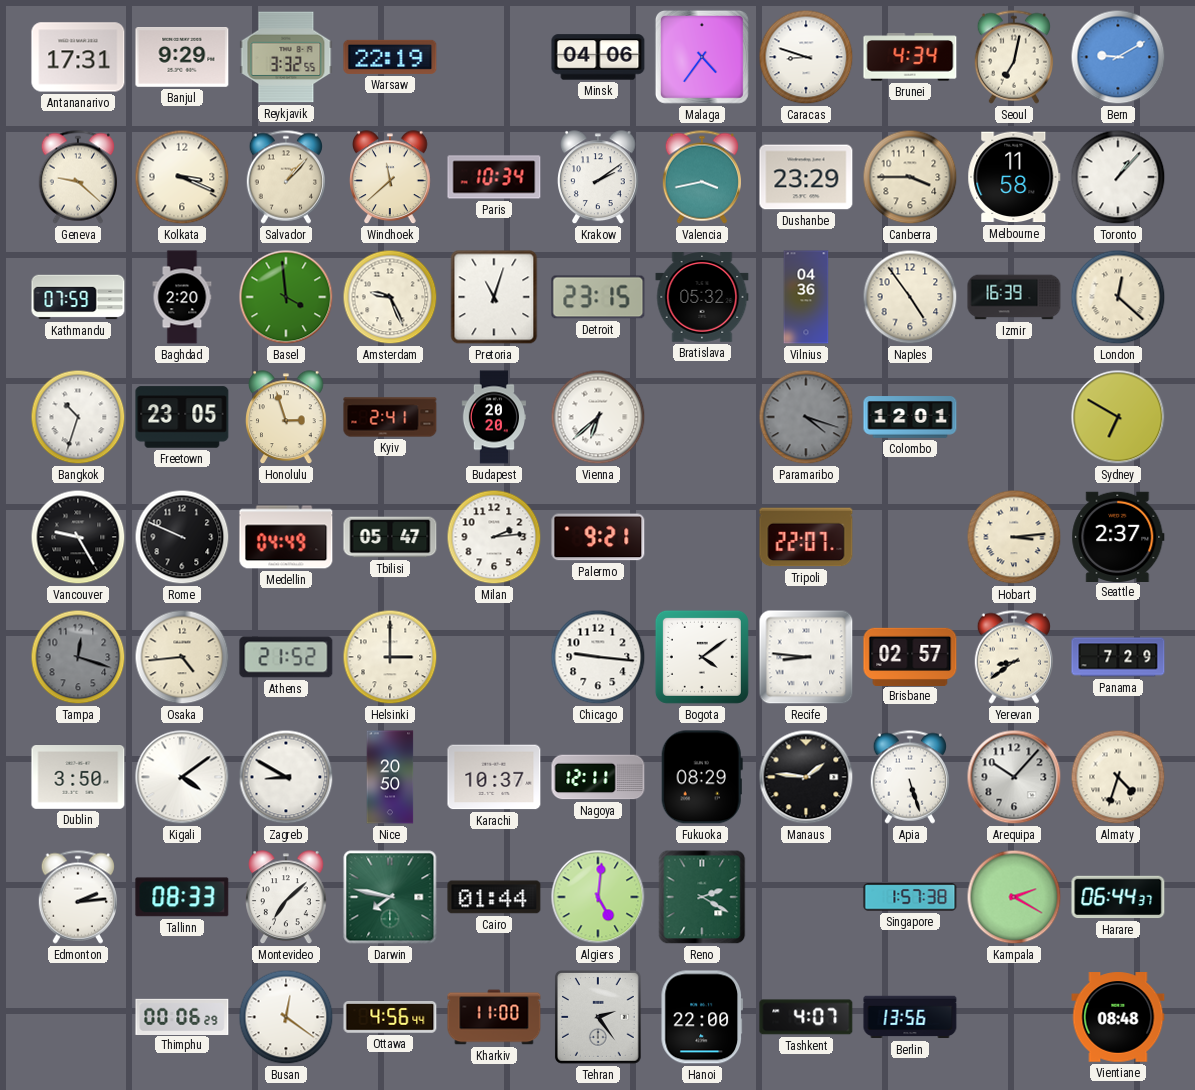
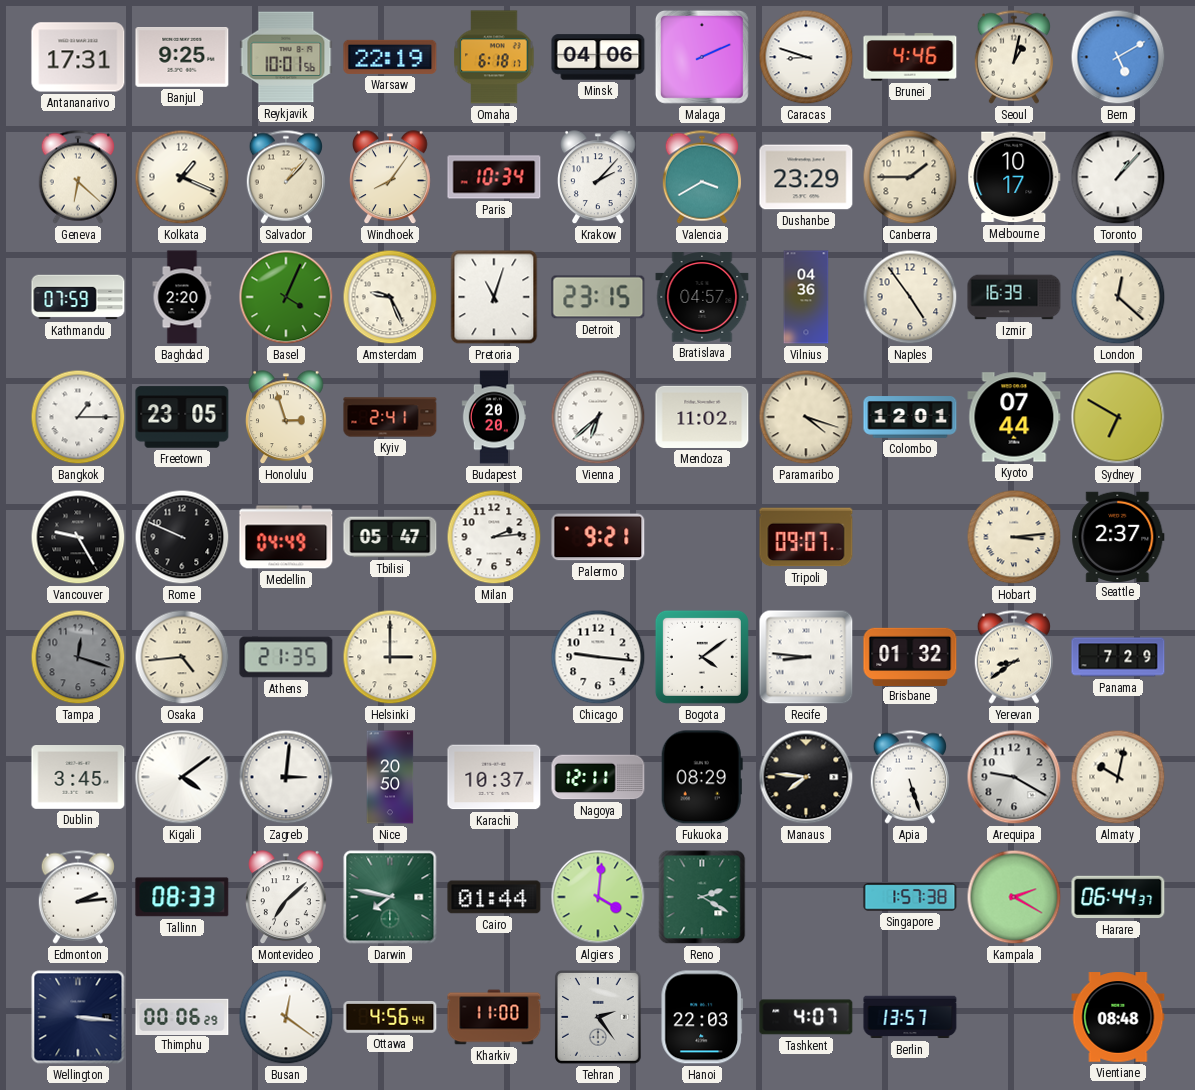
Banjul: 9:29 -> 9:25 (182, 58)
Reykjavik: 3:32 -> 10:01 (286, 57)
Omaha: none -> 6:18 (494, 57)
Malaga: 4:36 -> 2:11 (702, 57)
Brunei: 4:34 -> 4:46 (910, 57)
Seoul: 7:02 -> 1:02 (1013, 57)
Bern: 9:10 -> 5:10 (1118, 57)
Geneva: 9:22 -> 6:22 (77, 177)
Kolkata: 3:19 -> 1:19 (182, 177)
Windhoek: 11:38 -> 8:06 (391, 178)
Krakow: 2:09 -> 2:07 (599, 178)
Valencia: 3:43 -> 3:40 (701, 177)
Canberra: 3:45 -> 1:45 (910, 177)
Melbourne: 11:58 -> 10:17 (1014, 177)
Basel: 3:59 -> 4:04 (286, 297)
Bratislava: 05:32 -> 04:57 (702, 297)
Bangkok: 10:33 -> 1:15 (78, 417)
Mendoza: none -> 11:02 (702, 417)
Paramaribo dial: grey -> cream (806, 417)
Kyoto: none -> 07:44 (1014, 417)
Tripoli: 22:07 -> 09:07 (806, 537)
Athens: 21:52 -> 21:35 (286, 657)
Brisbane: 02:57 -> 01:32 (910, 656)
Dublin: 3:50 -> 3:45 (78, 778)
Zagreb: 8:50 -> 3:01 (286, 777)
Manaus: 1:46 -> 7:46 (806, 777)
Arequipa: 10:07 -> 9:20 (1014, 777)
Almaty: 4:33 -> 10:02 (1118, 777)
Algiers: 5:01 -> 4:01 (598, 897)
Wellington: none -> 3:16 (78, 1017)
Hanoi: 22:00 -> 22:03 (701, 1017)
Berlin: 13:56 -> 13:57 (910, 1017)
